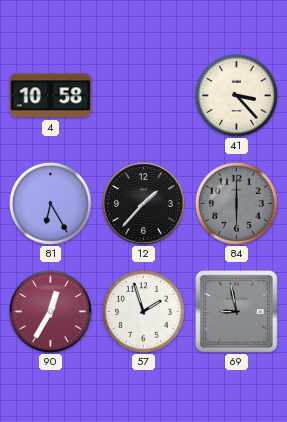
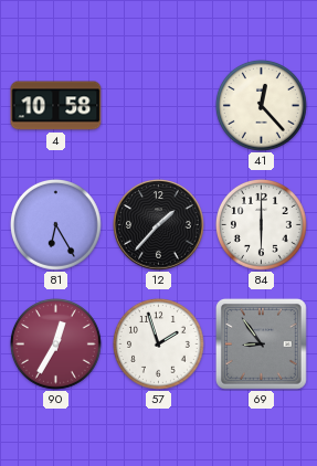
41: 3:23 -> 12:23 (261, 105)
84 dial: grey -> white (261, 224)
69: 8:58 -> 8:54 (262, 345)
